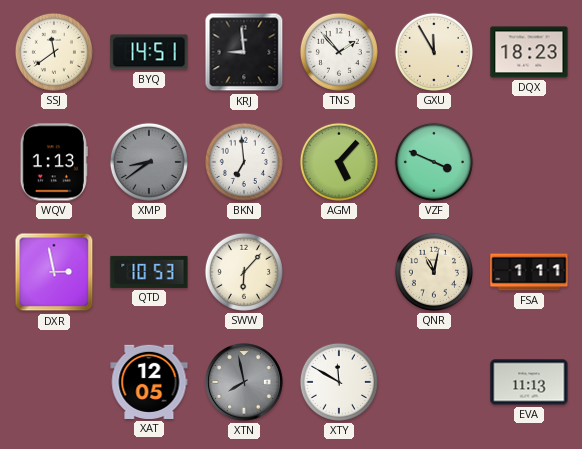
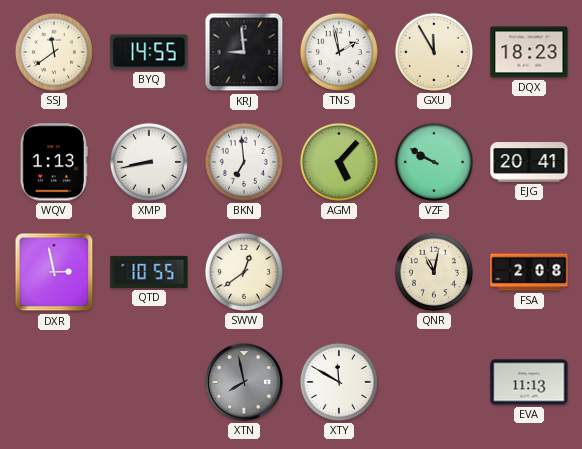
BYQ: 14:51 -> 14:55 (149, 52)
TNS: 1:53 -> 1:58 (339, 52)
XMP: 8:39 -> 8:43 (149, 162)
XMP dial: grey -> white (149, 162)
VZF: 3:49 -> 9:50 (434, 162)
EJG: none -> 20:41 (529, 162)
QTD: 10:53 -> 10:55 (149, 272)
SWW: 6:07 -> 12:39 (244, 272)
FSA: 1:11 -> 2:08 (529, 272)
XAT: 12:05 -> none (149, 382)
